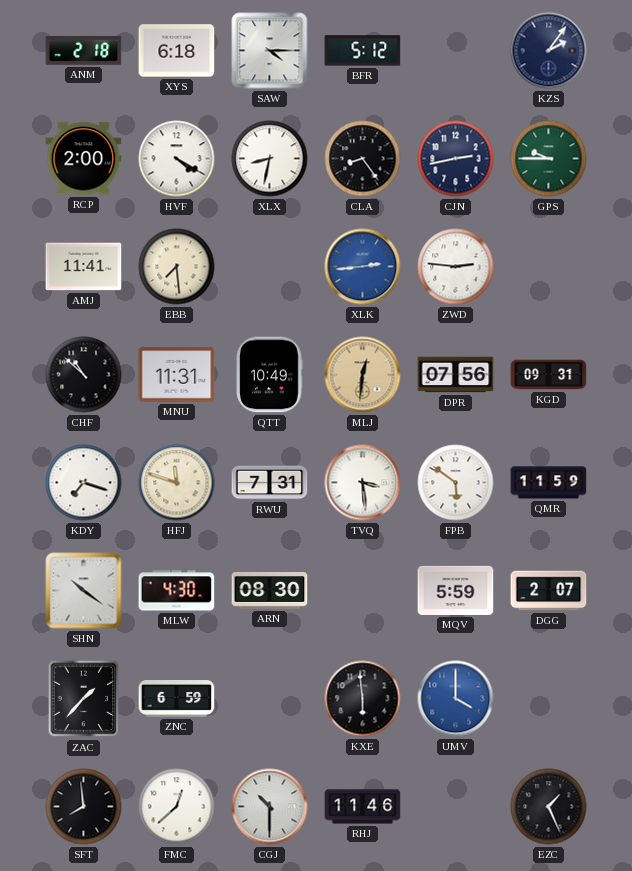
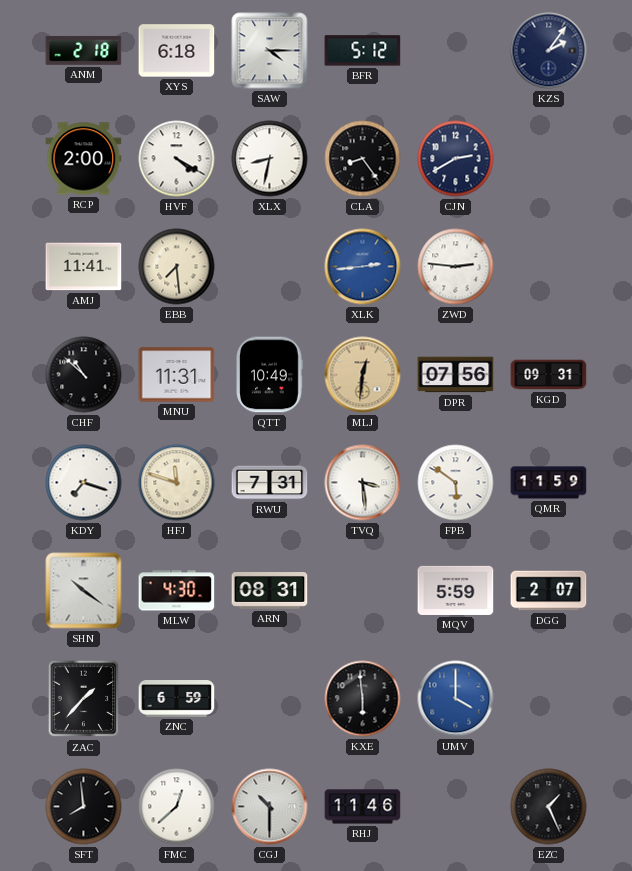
CJN: 2:43 -> 2:40 (456, 159)
GPS: 9:45 -> none (549, 159)
ARN: 08:30 -> 08:31 (270, 591)
